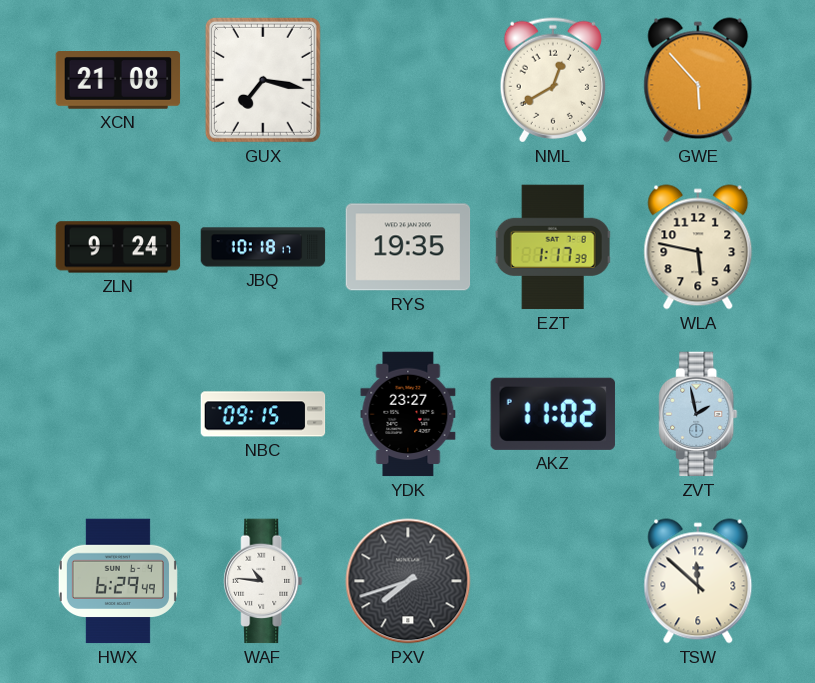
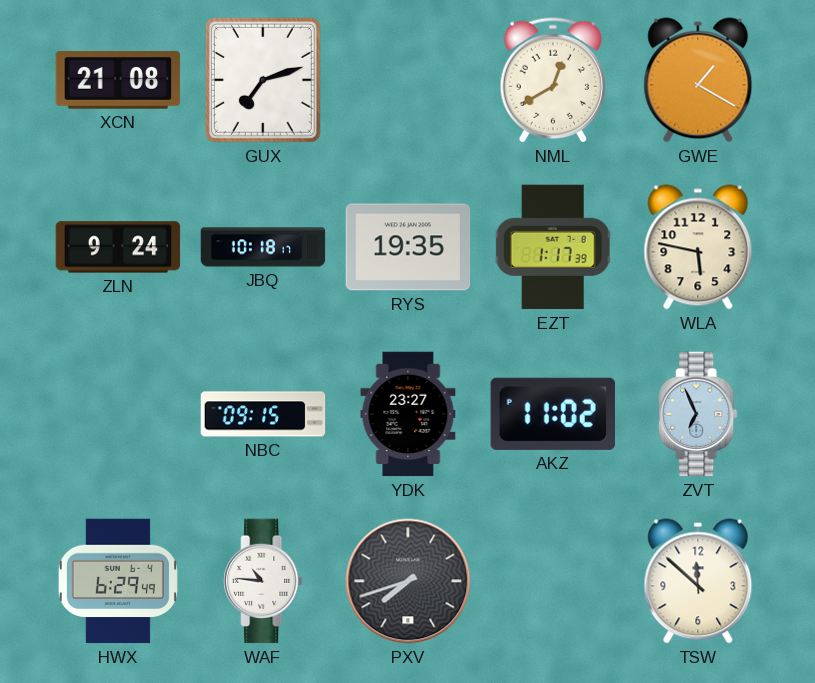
GUX: 7:17 -> 7:12 (263, 80)
GWE: 5:53 -> 1:20 (698, 80)
ZVT: 1:58 -> 6:56 (698, 414)
